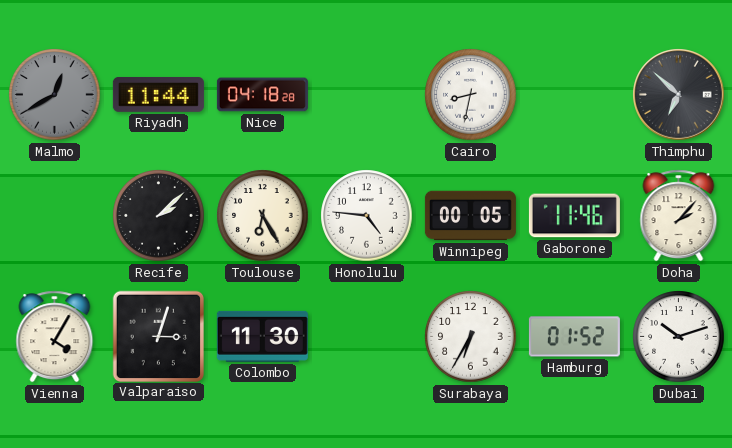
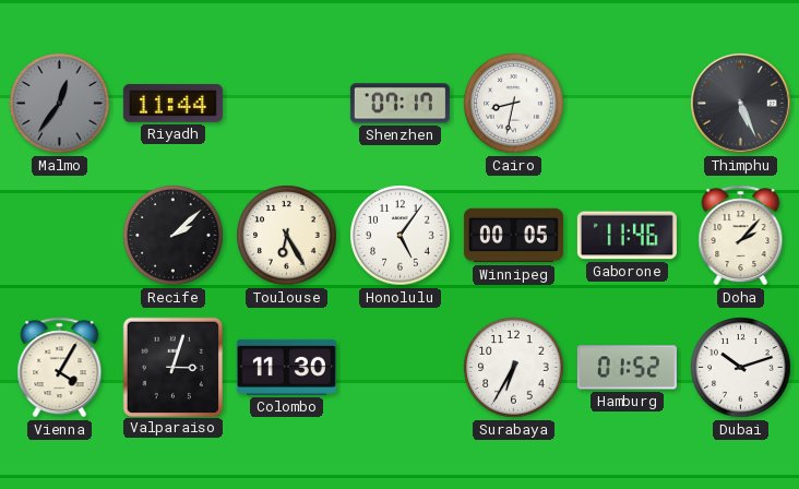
Malmo: 12:40 -> 12:36 (60, 104)
Nice: 04:18 -> none (262, 95)
Shenzhen: none -> 07:17 (399, 104)
Thimphu: 6:52 -> 5:26 (741, 104)
Honolulu: 4:46 -> 5:06 (401, 236)
